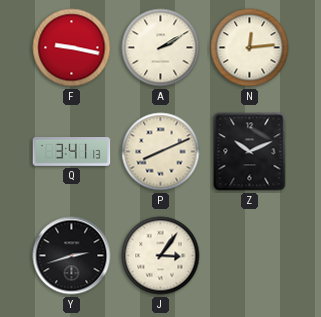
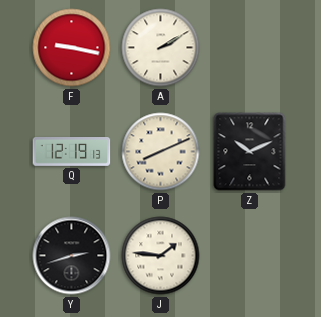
N: 12:14 -> none (250, 48)
Q: 3:41 -> 12:19 (72, 152)
J: 3:06 -> 1:46 (161, 256)
